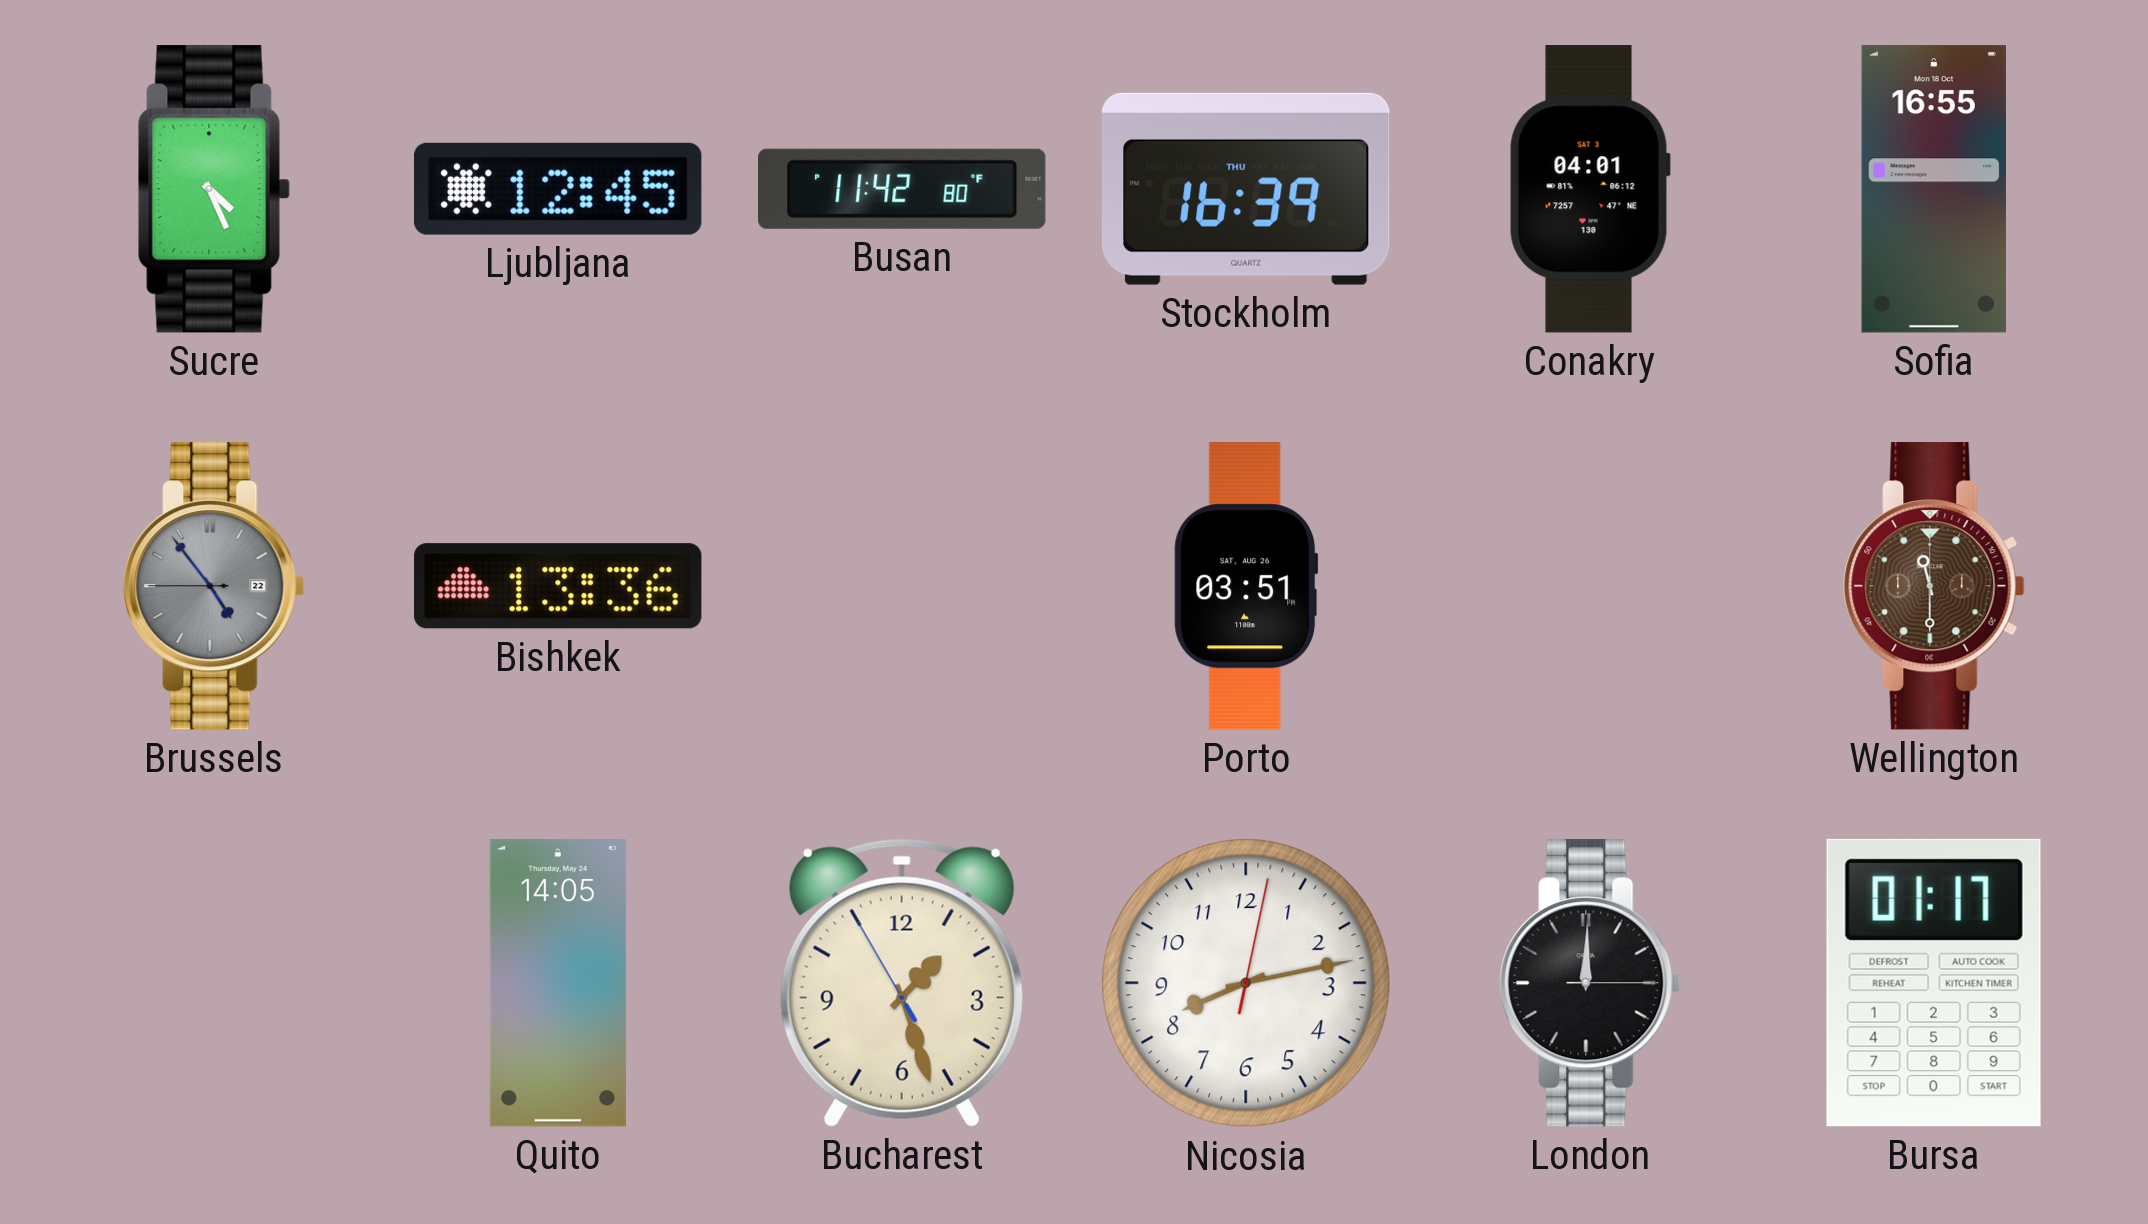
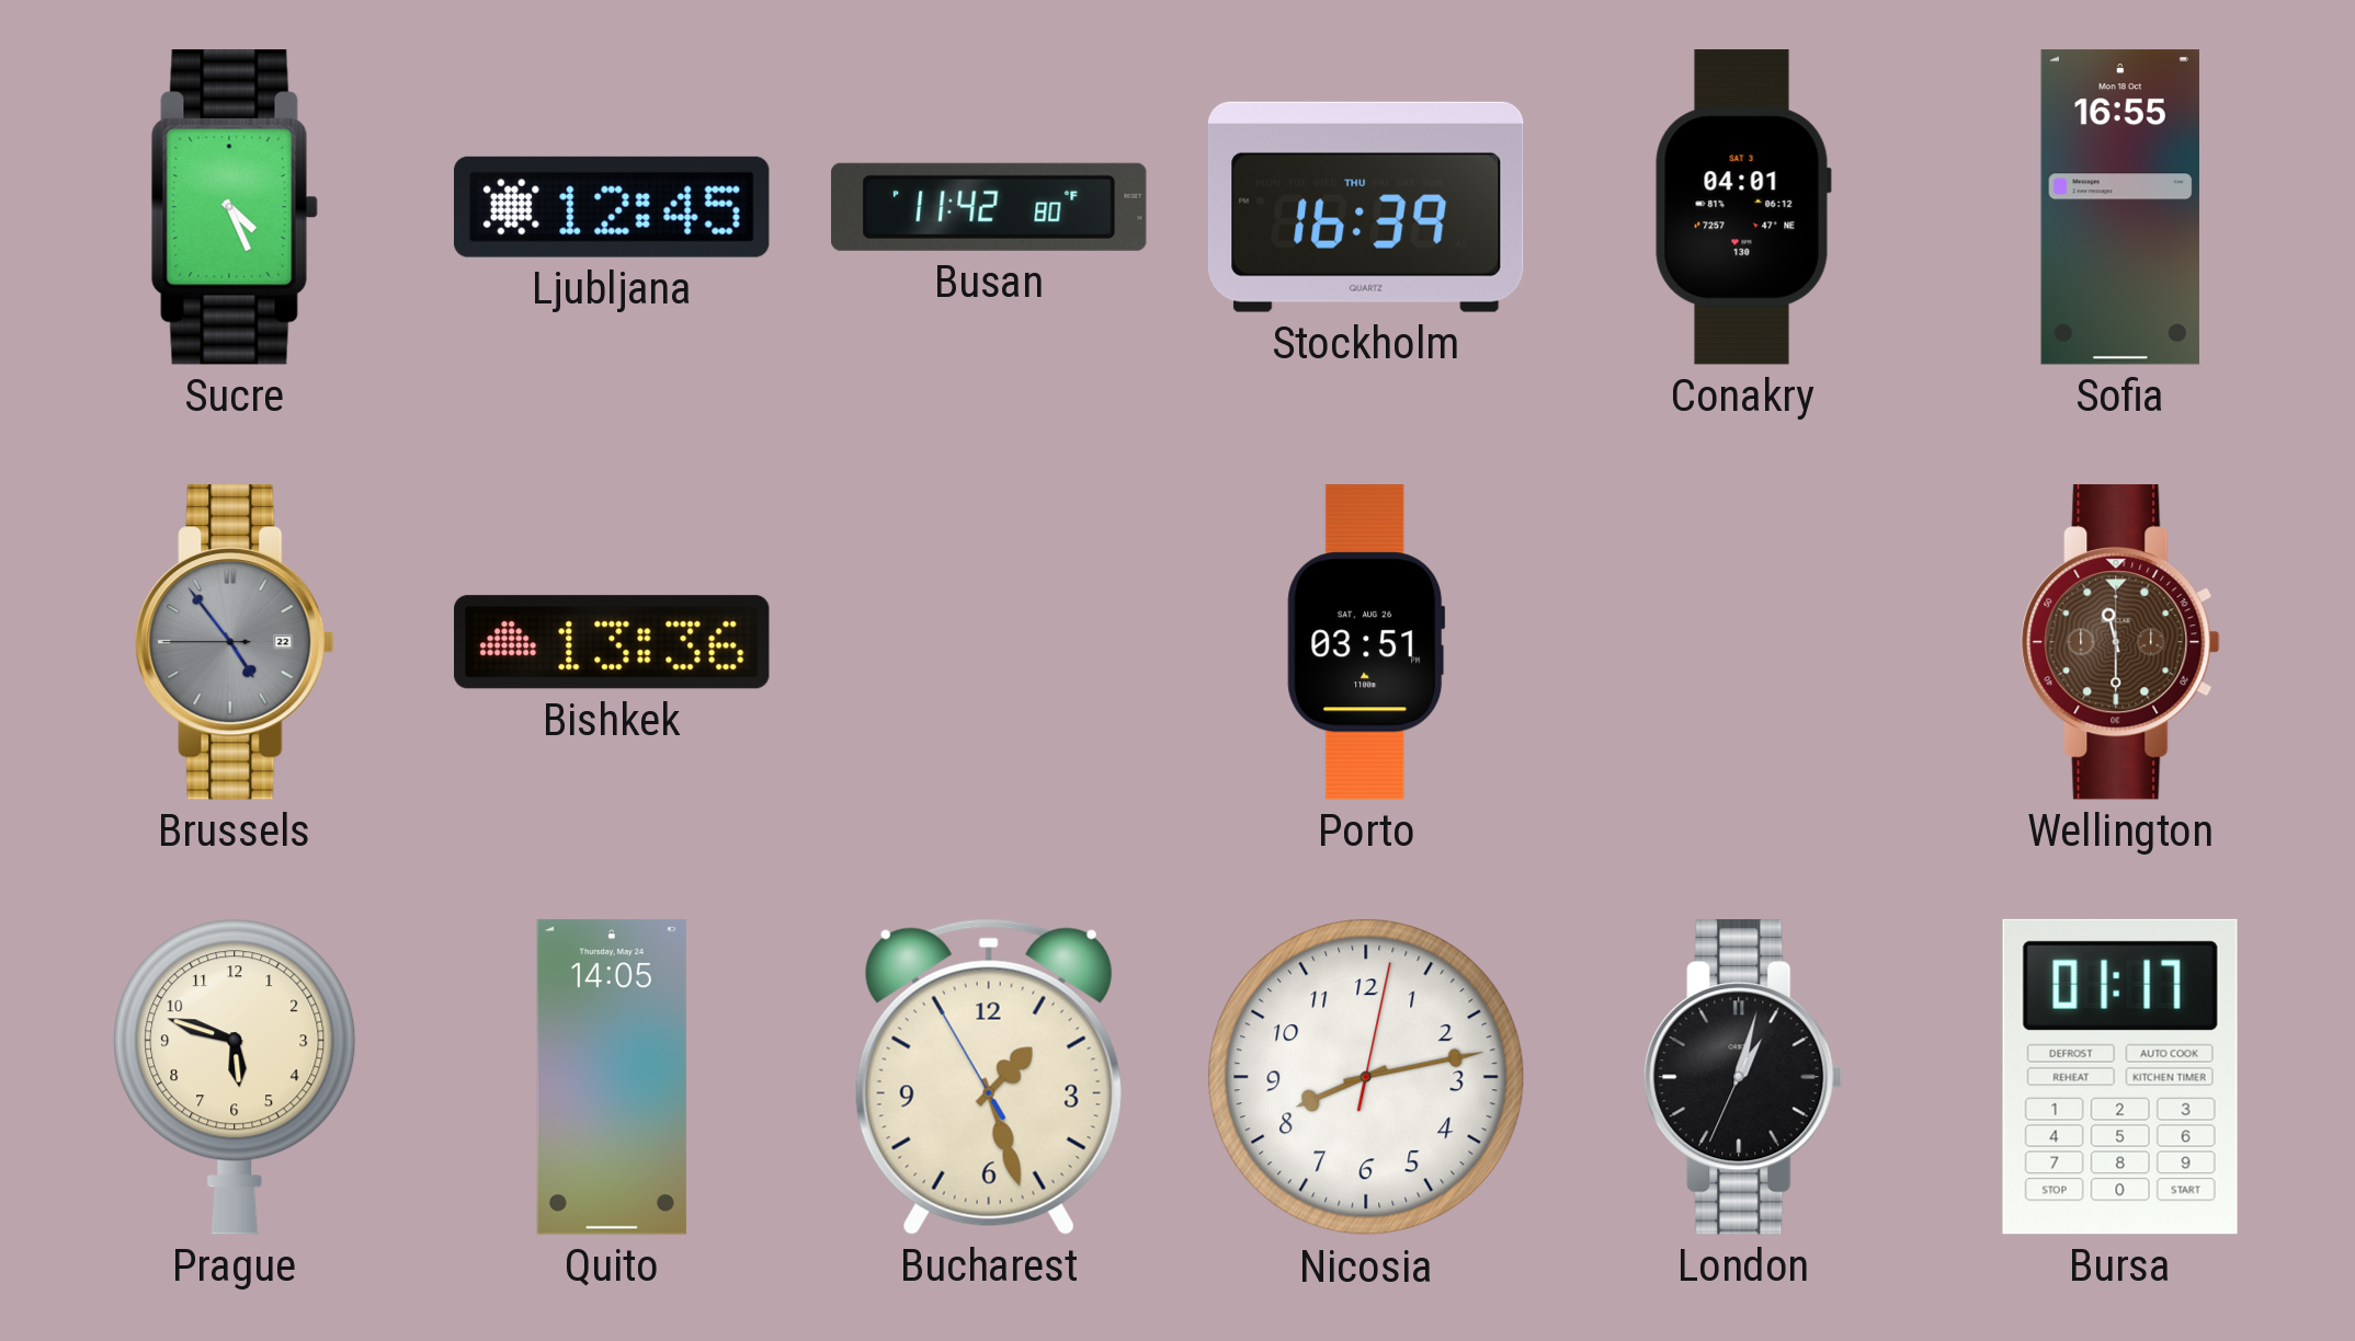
Prague: none -> 5:48 (235, 1077)
London: 12:00 -> 1:02 (1743, 1077)
